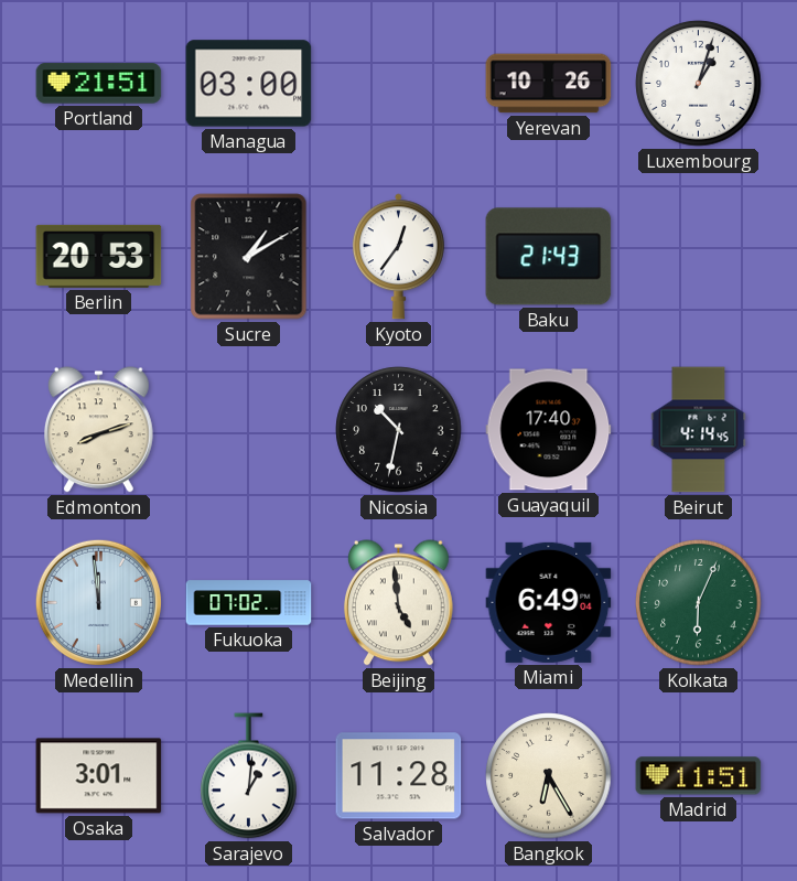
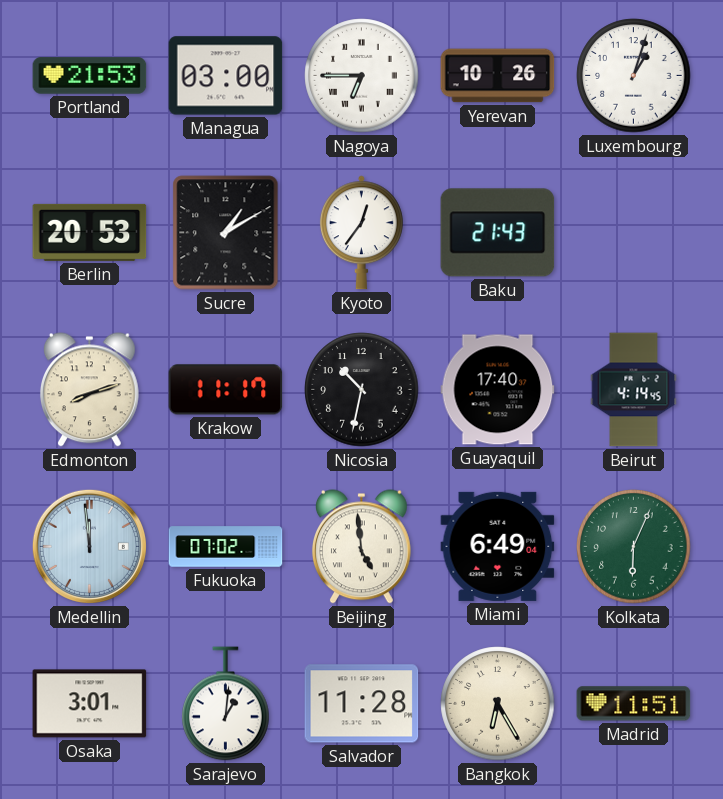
Portland: 21:51 -> 21:53 (90, 76)
Nagoya: none -> 6:45 (362, 76)
Krakow: none -> 11:17 (226, 390)
